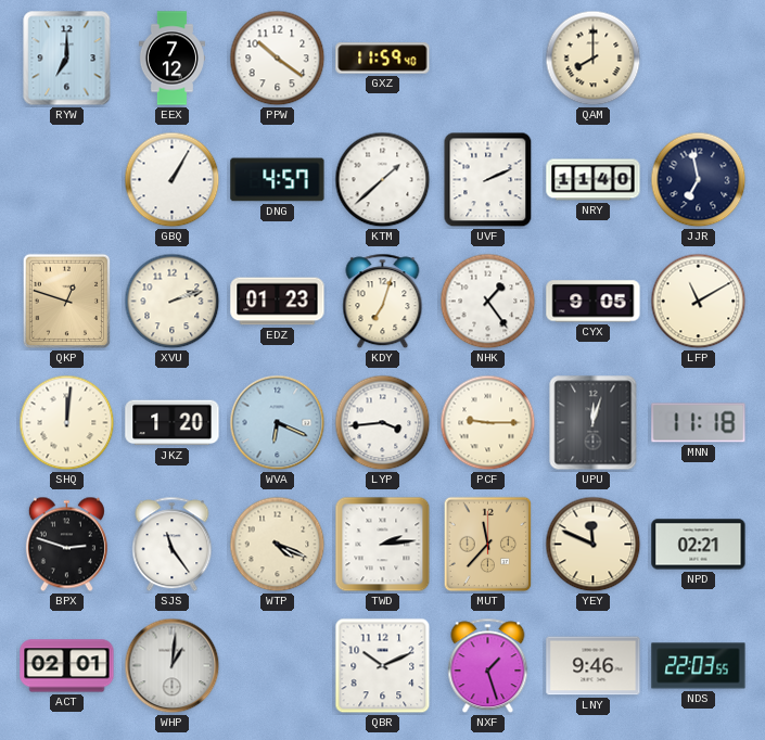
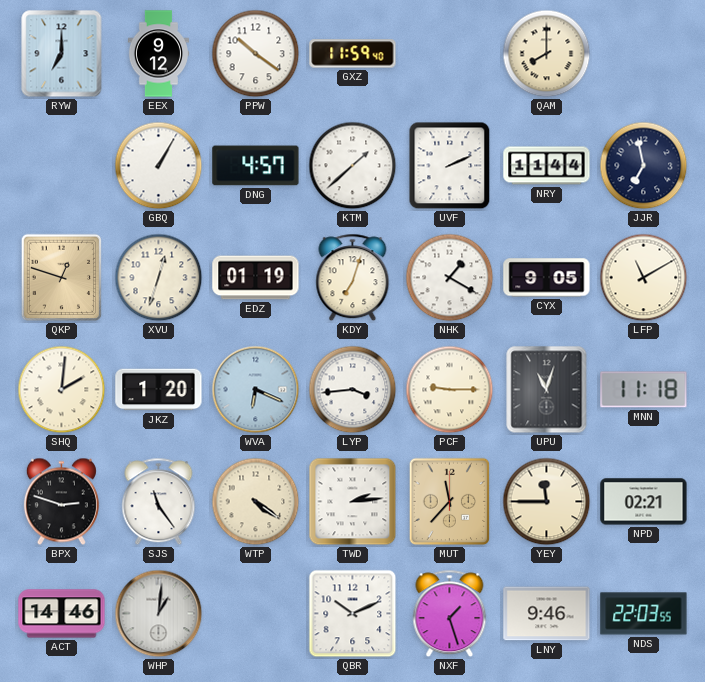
EEX: 7:12 -> 9:12 (158, 54)
NRY: 11:40 -> 11:44 (547, 166)
XVU: 2:12 -> 12:33 (159, 278)
EDZ: 01:23 -> 01:19 (256, 278)
NHK: 1:24 -> 1:20 (450, 278)
SHQ: 12:01 -> 2:01 (62, 390)
UPU: 12:03 -> 11:03 (547, 390)
WTP: 4:19 -> 4:21 (256, 502)
YEY: 11:49 -> 11:45 (547, 502)
ACT: 02:01 -> 14:46 (62, 614)
